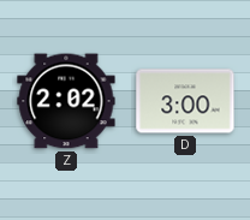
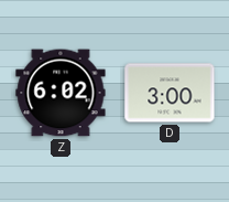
Z: 2:02 -> 6:02 (61, 93)
